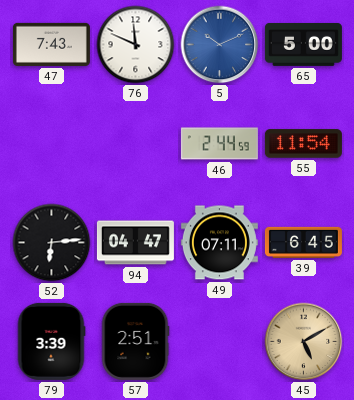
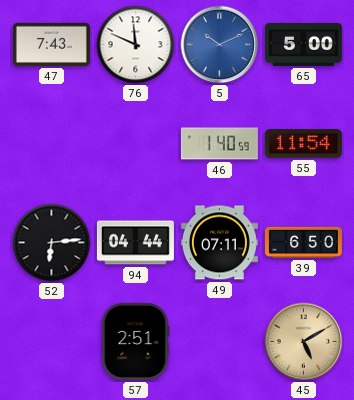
46: 2:44 -> 1:40 (219, 144)
94: 04:47 -> 04:44 (135, 243)
39: 6:45 -> 6:50 (303, 242)
79: 3:39 -> none (51, 341)
